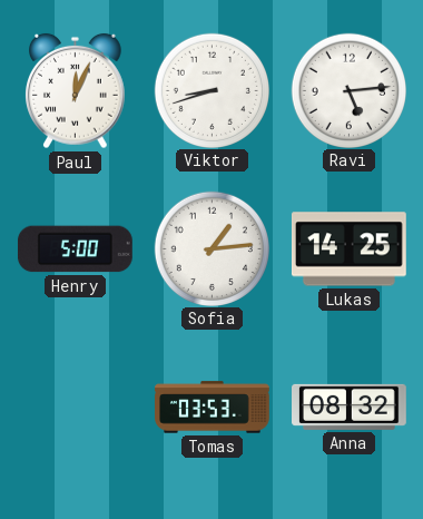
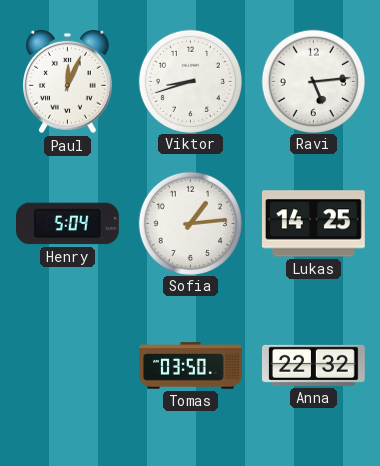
Henry: 5:00 -> 5:04 (67, 224)
Tomas: 03:53 -> 03:50 (191, 366)
Anna: 08:32 -> 22:32 (314, 365)
